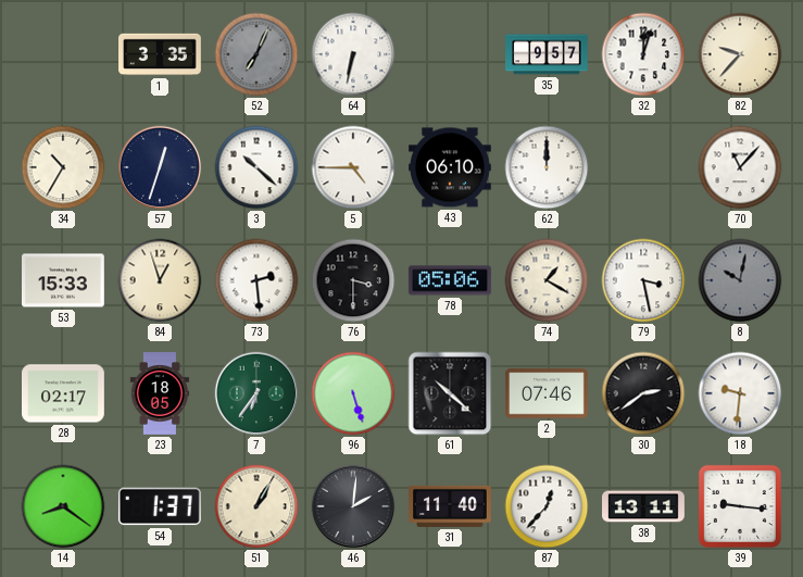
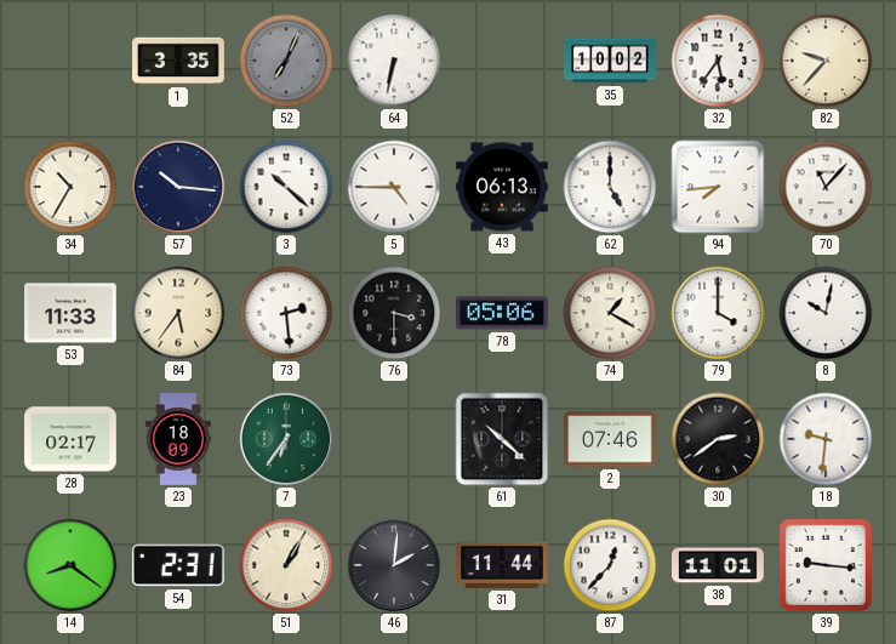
35: 9:57 -> 10:02 (611, 61)
32: 12:03 -> 5:36 (718, 61)
57: 12:33 -> 10:16 (178, 187)
43: 06:10 -> 06:13 (503, 187)
62: 12:00 -> 5:00 (610, 187)
94: none -> 7:44 (718, 187)
53: 15:33 -> 11:33 (72, 313)
84: 12:57 -> 5:36 (178, 313)
79: 3:28 -> 4:00 (718, 313)
8 dial: grey -> white (826, 313)
23: 18:05 -> 18:09 (178, 439)
96: 5:27 -> none (353, 393)
54: 1:37 -> 2:31 (178, 565)
31: 11:40 -> 11:44 (503, 565)
38: 13:11 -> 11:01 (719, 565)
